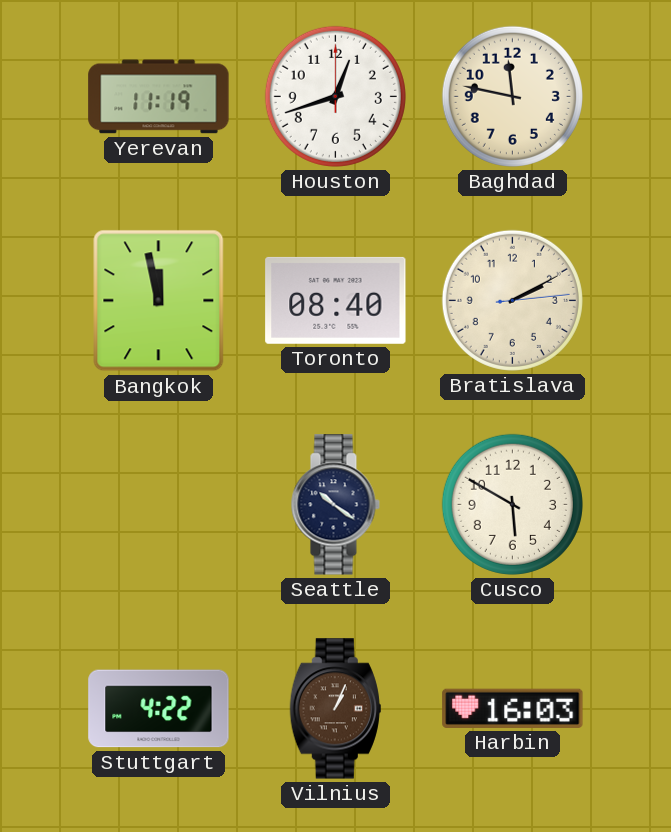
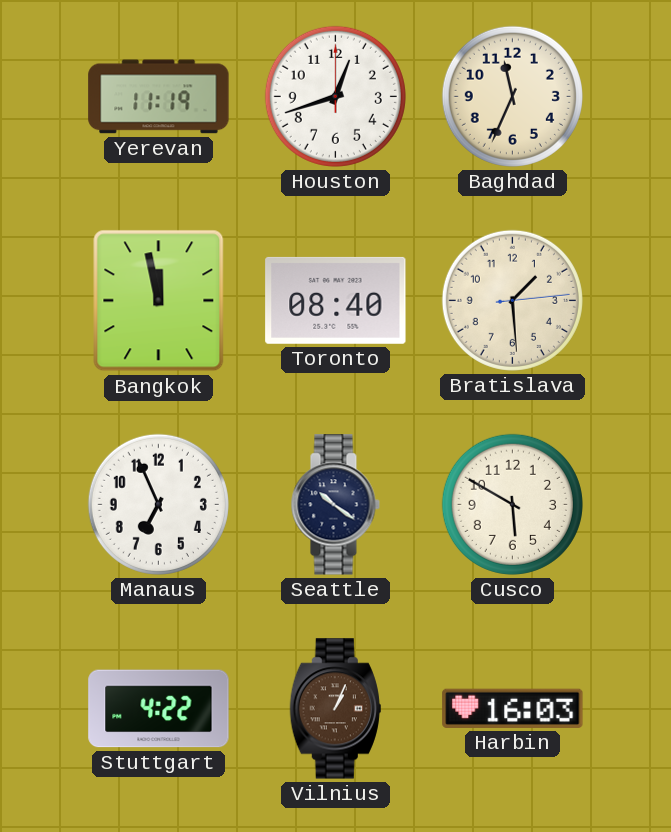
Baghdad: 11:47 -> 11:34 (512, 96)
Bratislava: 2:10 -> 1:29 (512, 300)
Manaus: none -> 6:56 (158, 504)
